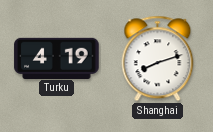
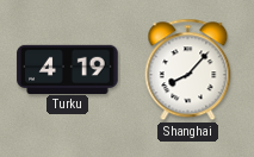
Shanghai: 8:12 -> 8:07 (188, 70)
